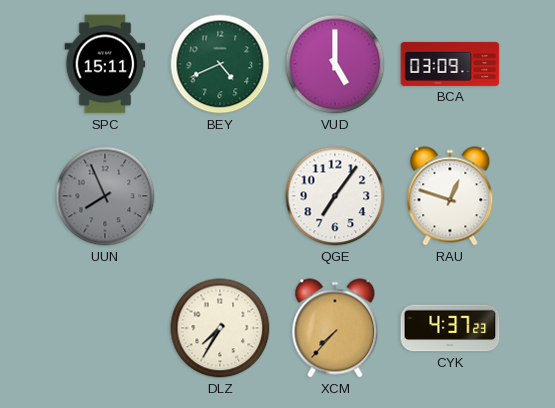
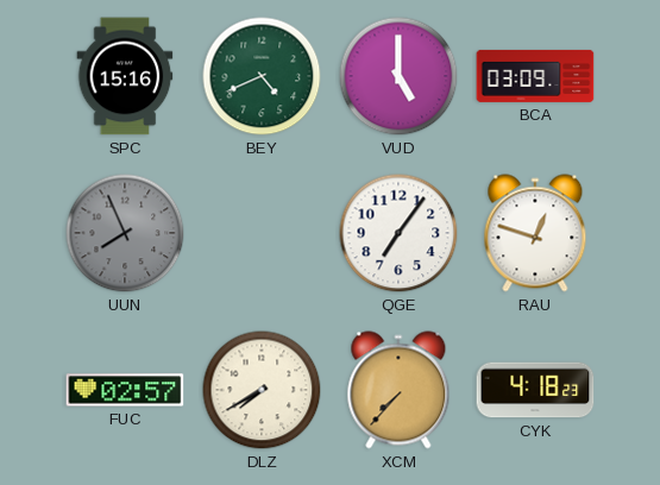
SPC: 15:11 -> 15:16 (125, 76)
FUC: none -> 02:57 (125, 390)
DLZ: 7:35 -> 7:40 (262, 390)
CYK: 4:37 -> 4:18 (535, 390)
